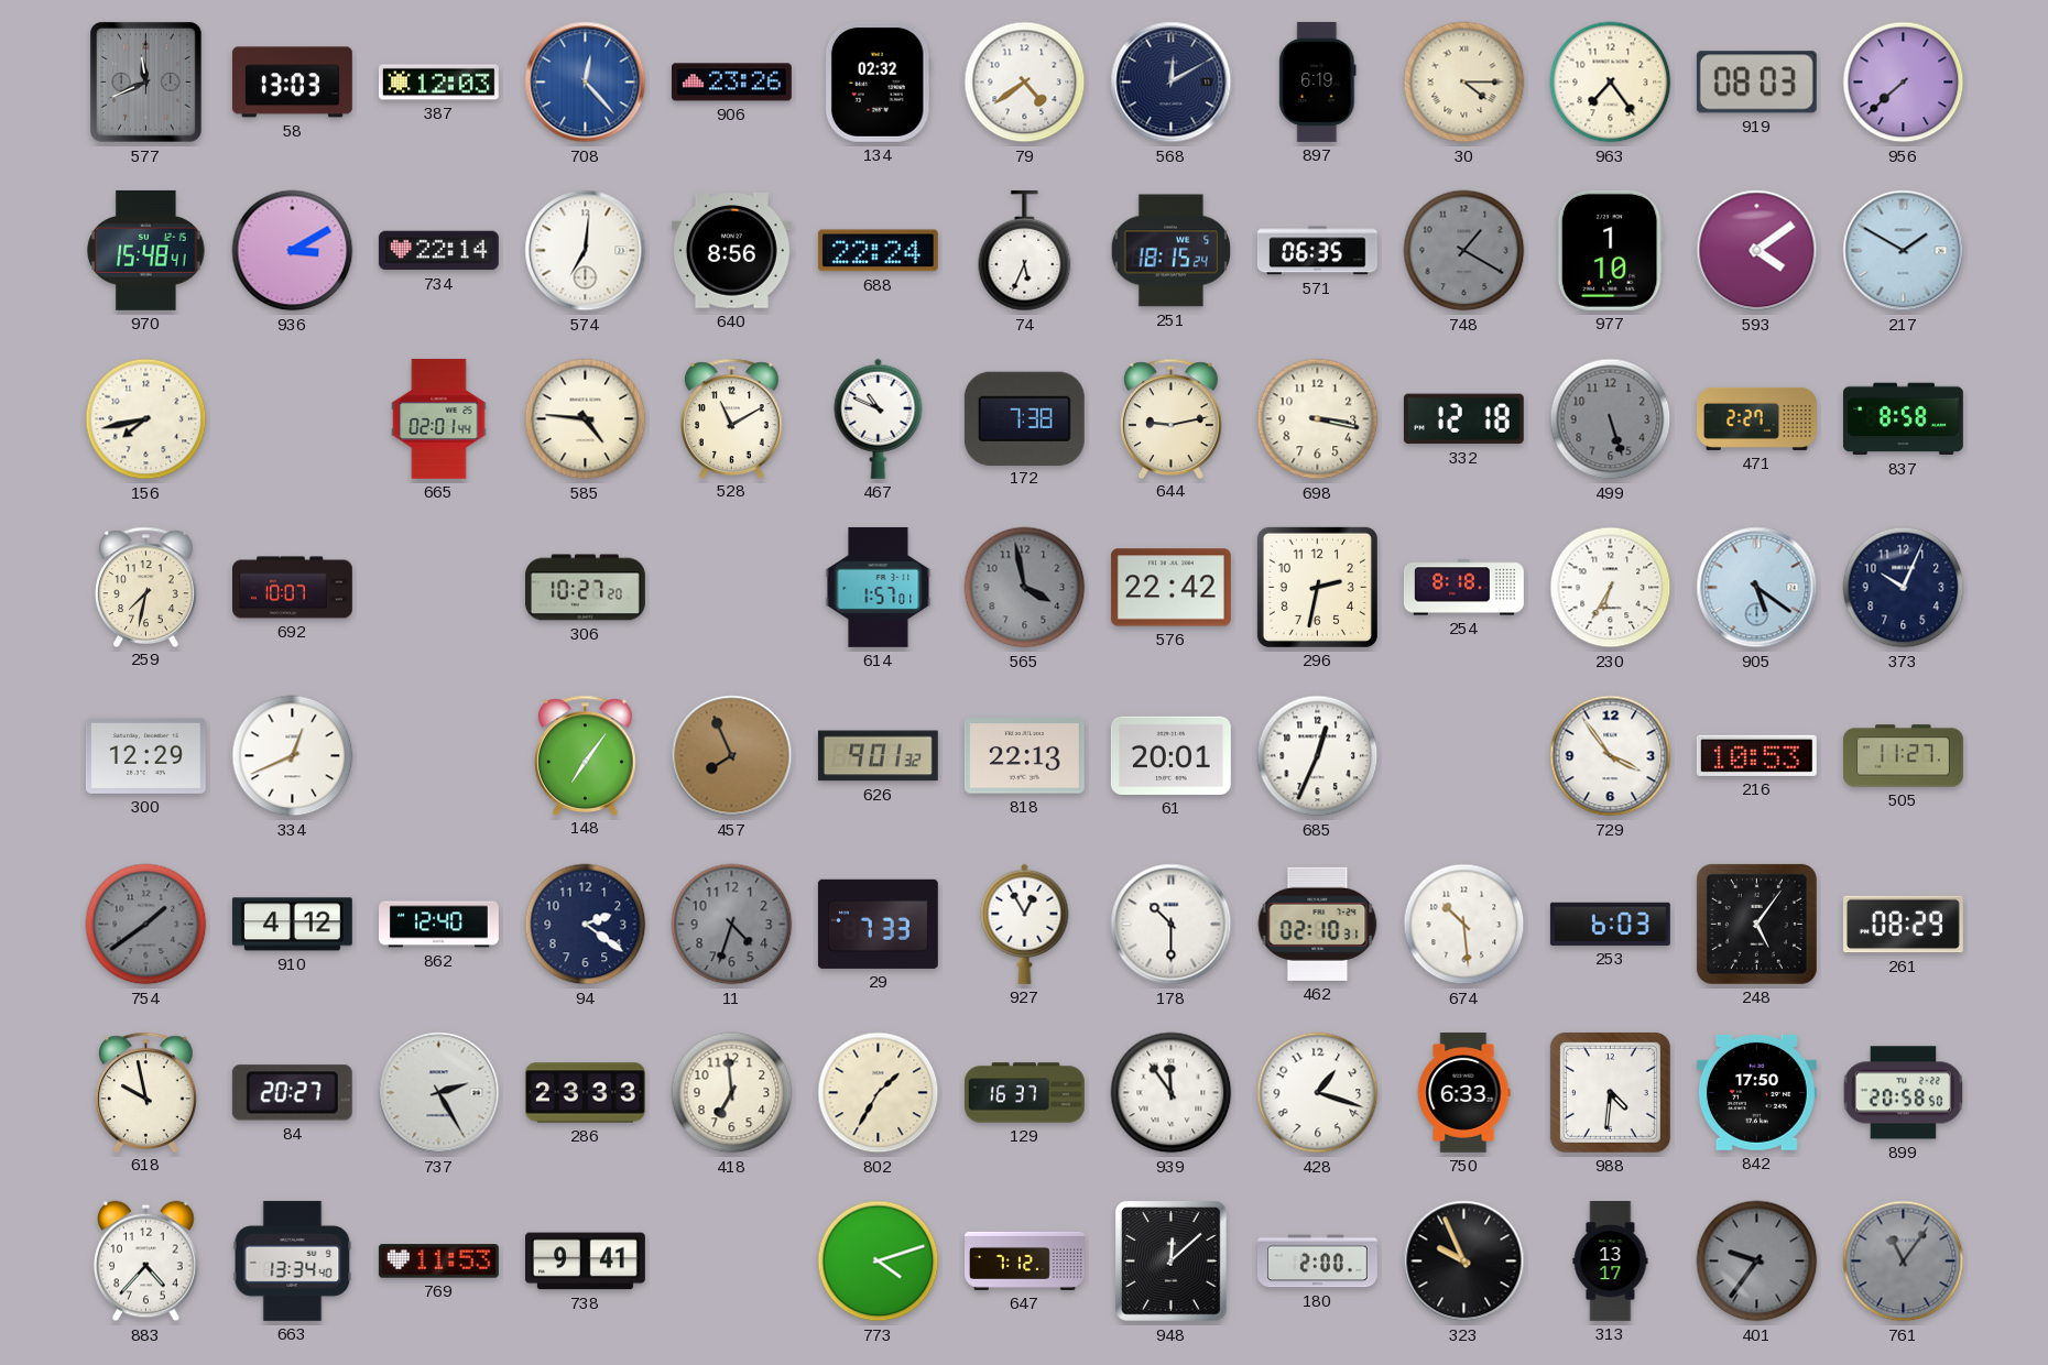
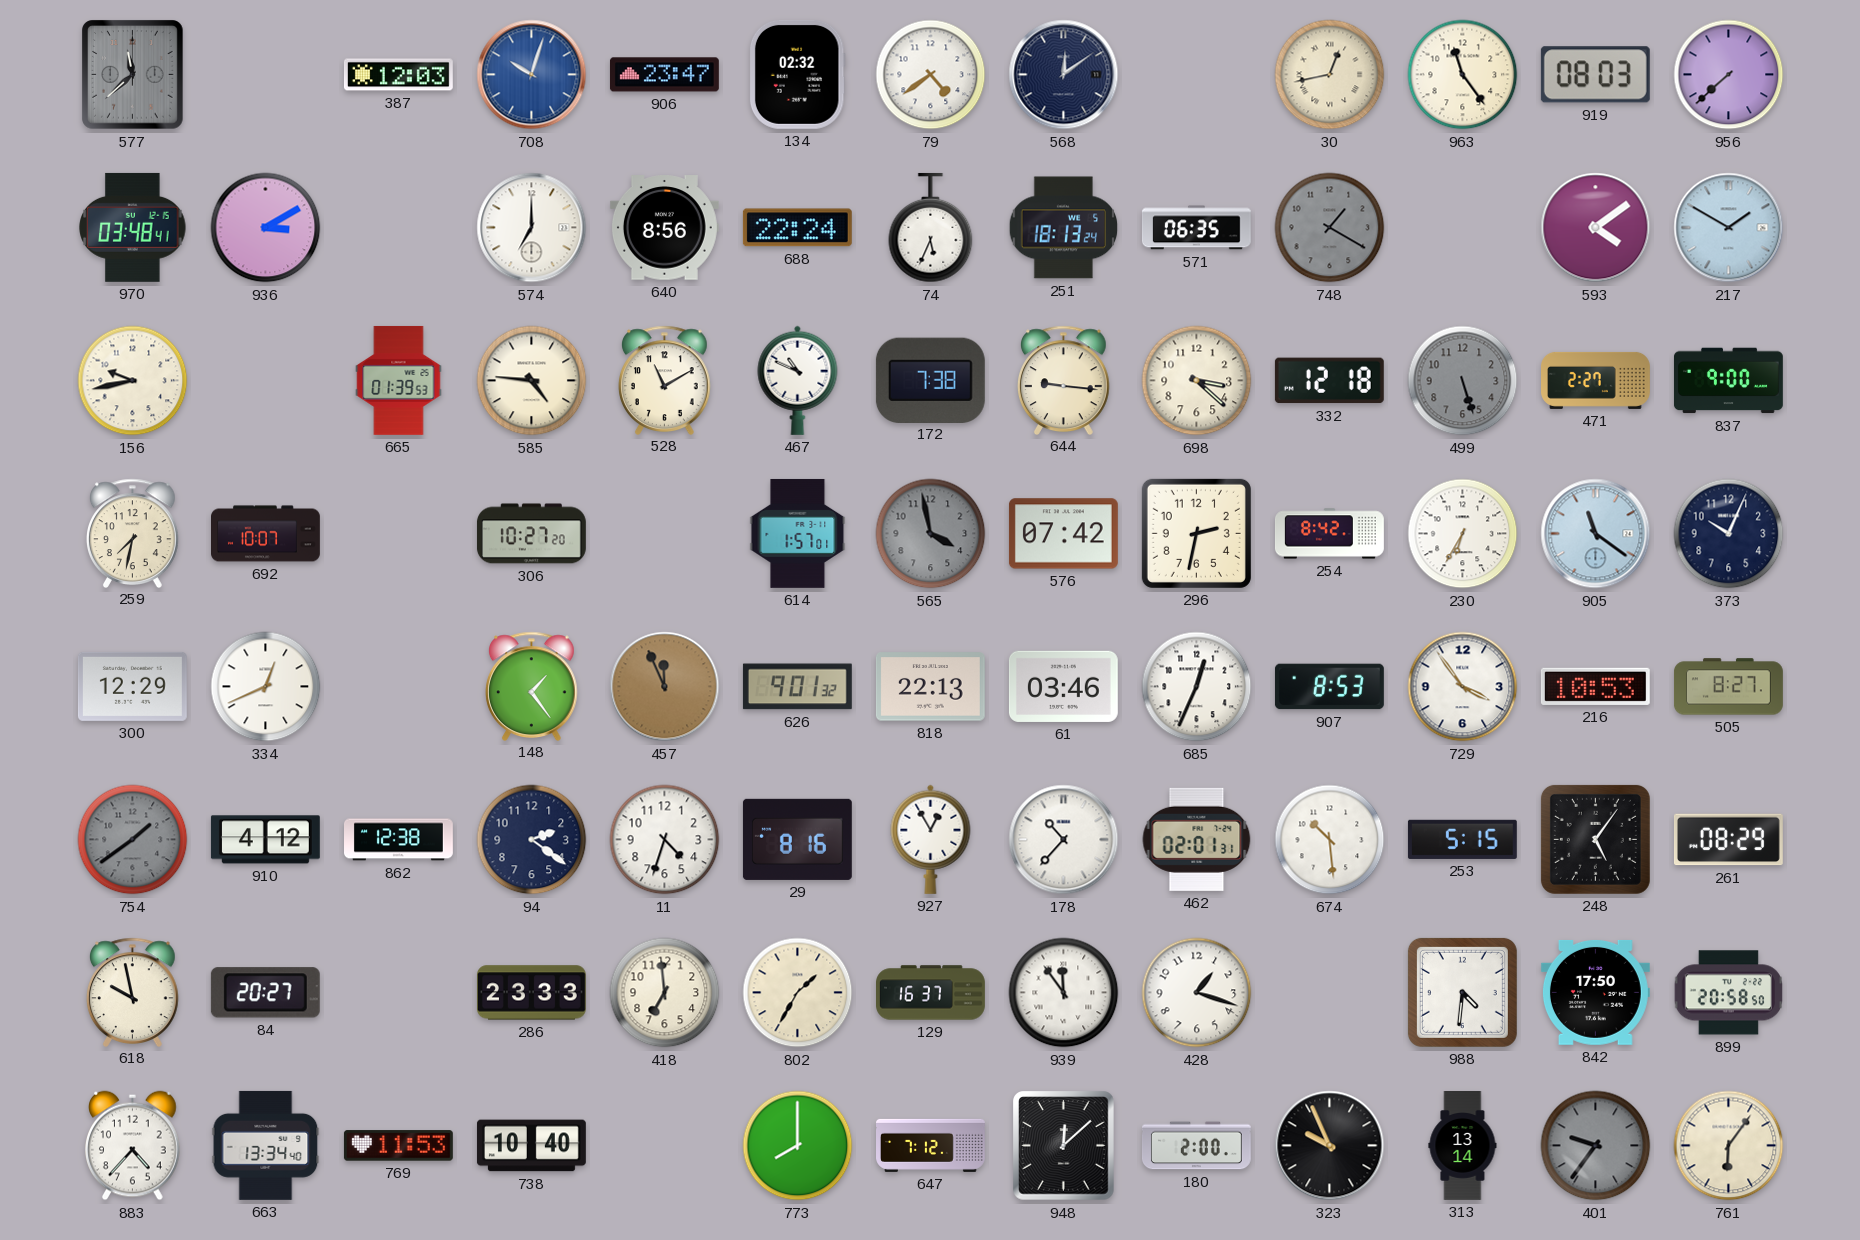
577: 11:41 -> 11:38 (133, 75)
58: 13:03 -> none (292, 83)
708: 12:23 -> 10:03 (532, 75)
906: 23:26 -> 23:47 (664, 75)
568: 12:10 -> 12:09 (1064, 75)
897: 6:19 -> none (1318, 81)
30: 4:15 -> 12:43 (1330, 75)
963: 7:24 -> 11:24 (1463, 75)
970: 15:48 -> 03:48 (133, 227)
734: 22:14 -> none (438, 251)
574: 7:01 -> 7:00 (532, 228)
251: 18:15 -> 18:13 (1064, 228)
977: 1:10 -> none (1610, 250)
156: 7:43 -> 9:43 (133, 381)
665: 02:01 -> 01:39 (399, 380)
644: 9:13 -> 9:16 (1064, 380)
698: 3:17 -> 3:22 (1197, 381)
837: 8:58 -> 9:00 (1728, 381)
576: 22:42 -> 07:42 (1063, 534)
254: 8:18 -> 8:42 (1329, 534)
905: 5:21 -> 11:21 (1596, 534)
148: 7:06 -> 1:24 (532, 686)
457: 7:56 -> 11:56 (665, 687)
61: 20:01 -> 03:46 (1063, 686)
907: none -> 8:53 (1329, 687)
505: 11:27 -> 8:27 (1728, 687)
862: 12:40 -> 12:38 (399, 840)
11 dial: grey -> white (665, 840)
29: 7:33 -> 8:16 (797, 839)
178: 10:30 -> 10:37 (1064, 840)
462: 02:10 -> 02:01 (1197, 839)
253: 6:03 -> 5:15 (1462, 839)
737: 2:25 -> none (439, 1093)
750: 6:33 -> none (1464, 1092)
738: 9:41 -> 10:40 (531, 1146)
773: 4:12 -> 8:00 (798, 1146)
313: 13:17 -> 13:14 (1463, 1146)
761: 11:06 -> 6:06 (1729, 1146)
761 dial: grey -> cream (1729, 1146)
